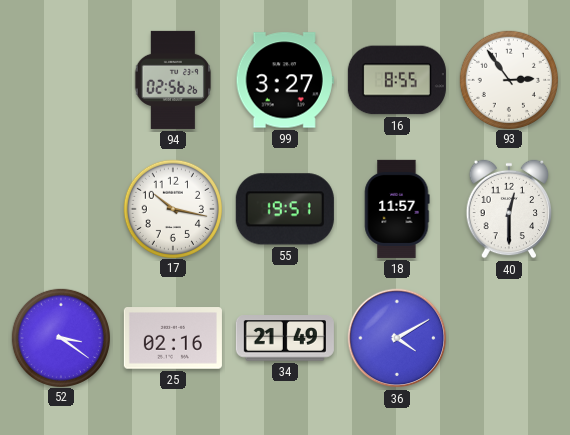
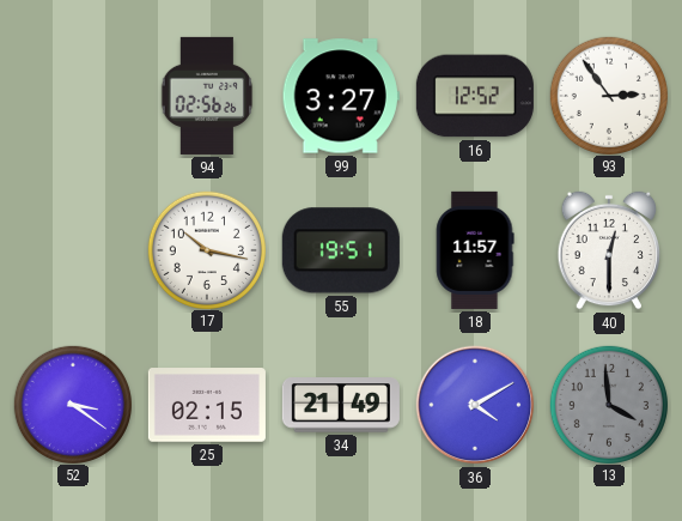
16: 8:55 -> 12:52 (475, 96)
25: 02:16 -> 02:15 (207, 405)
13: none -> 3:59 (608, 404)
